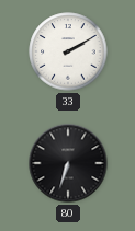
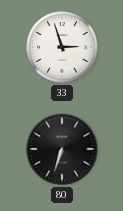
33: 2:10 -> 2:57 (62, 47)
